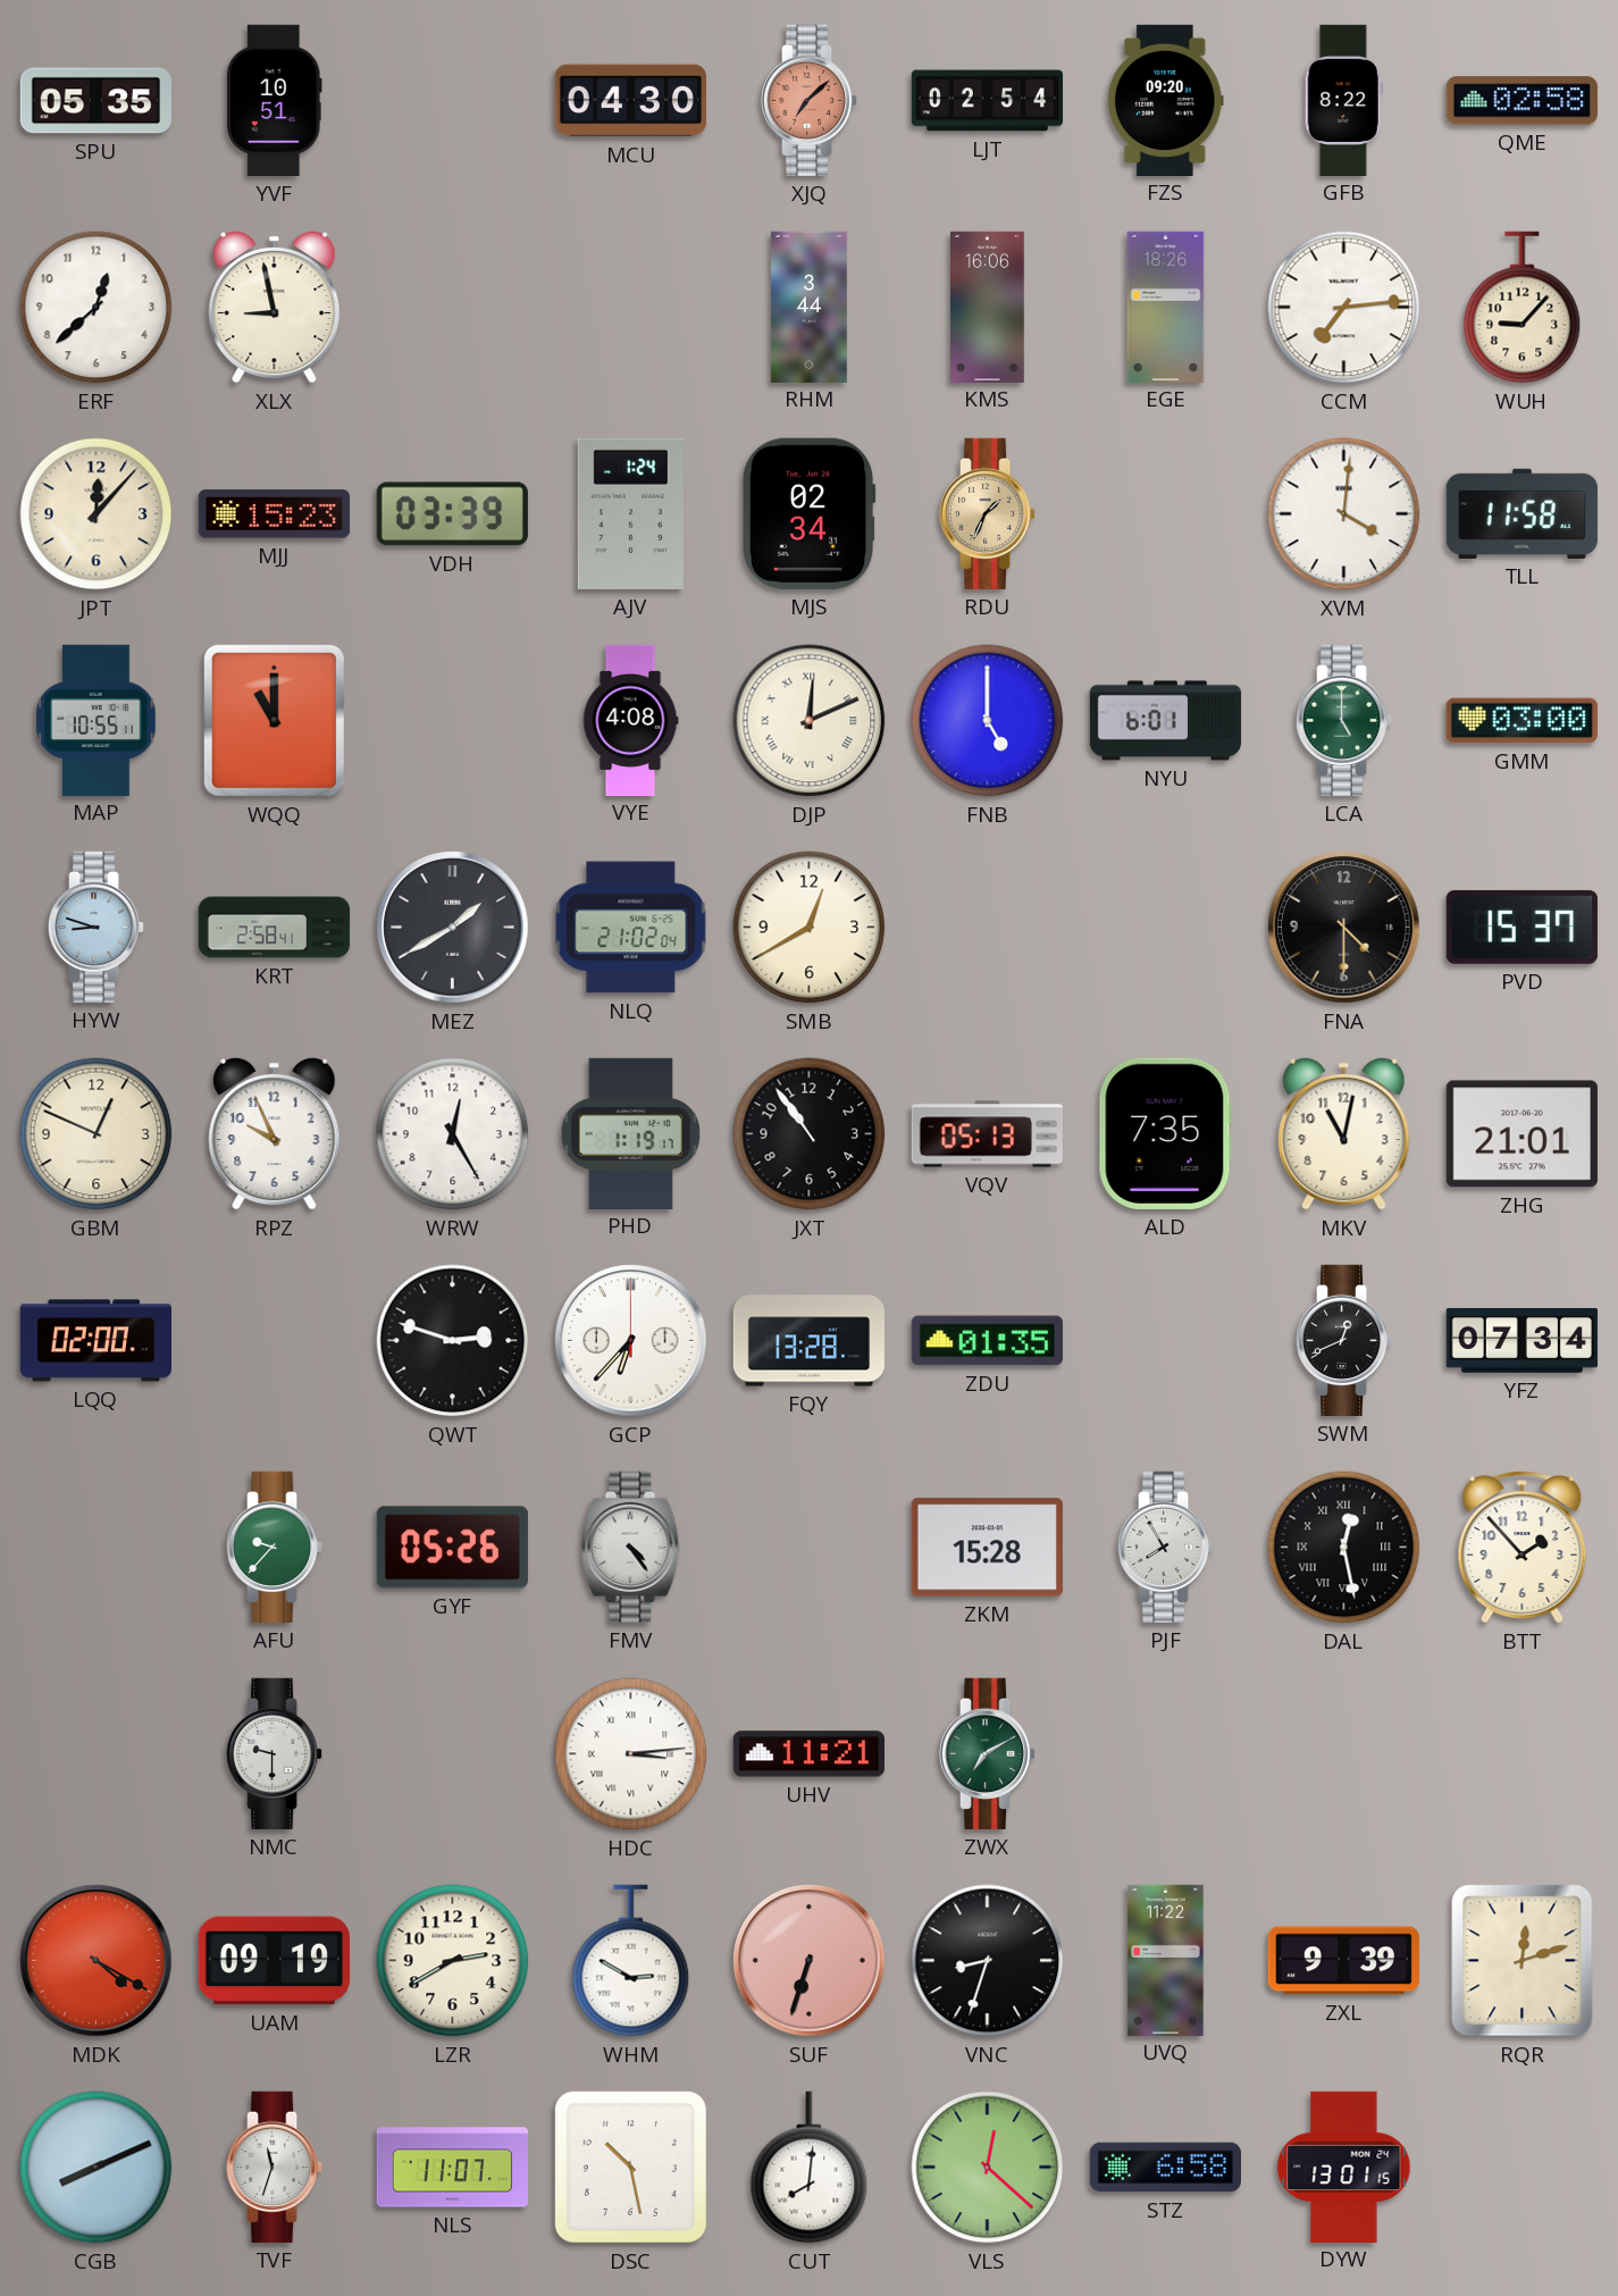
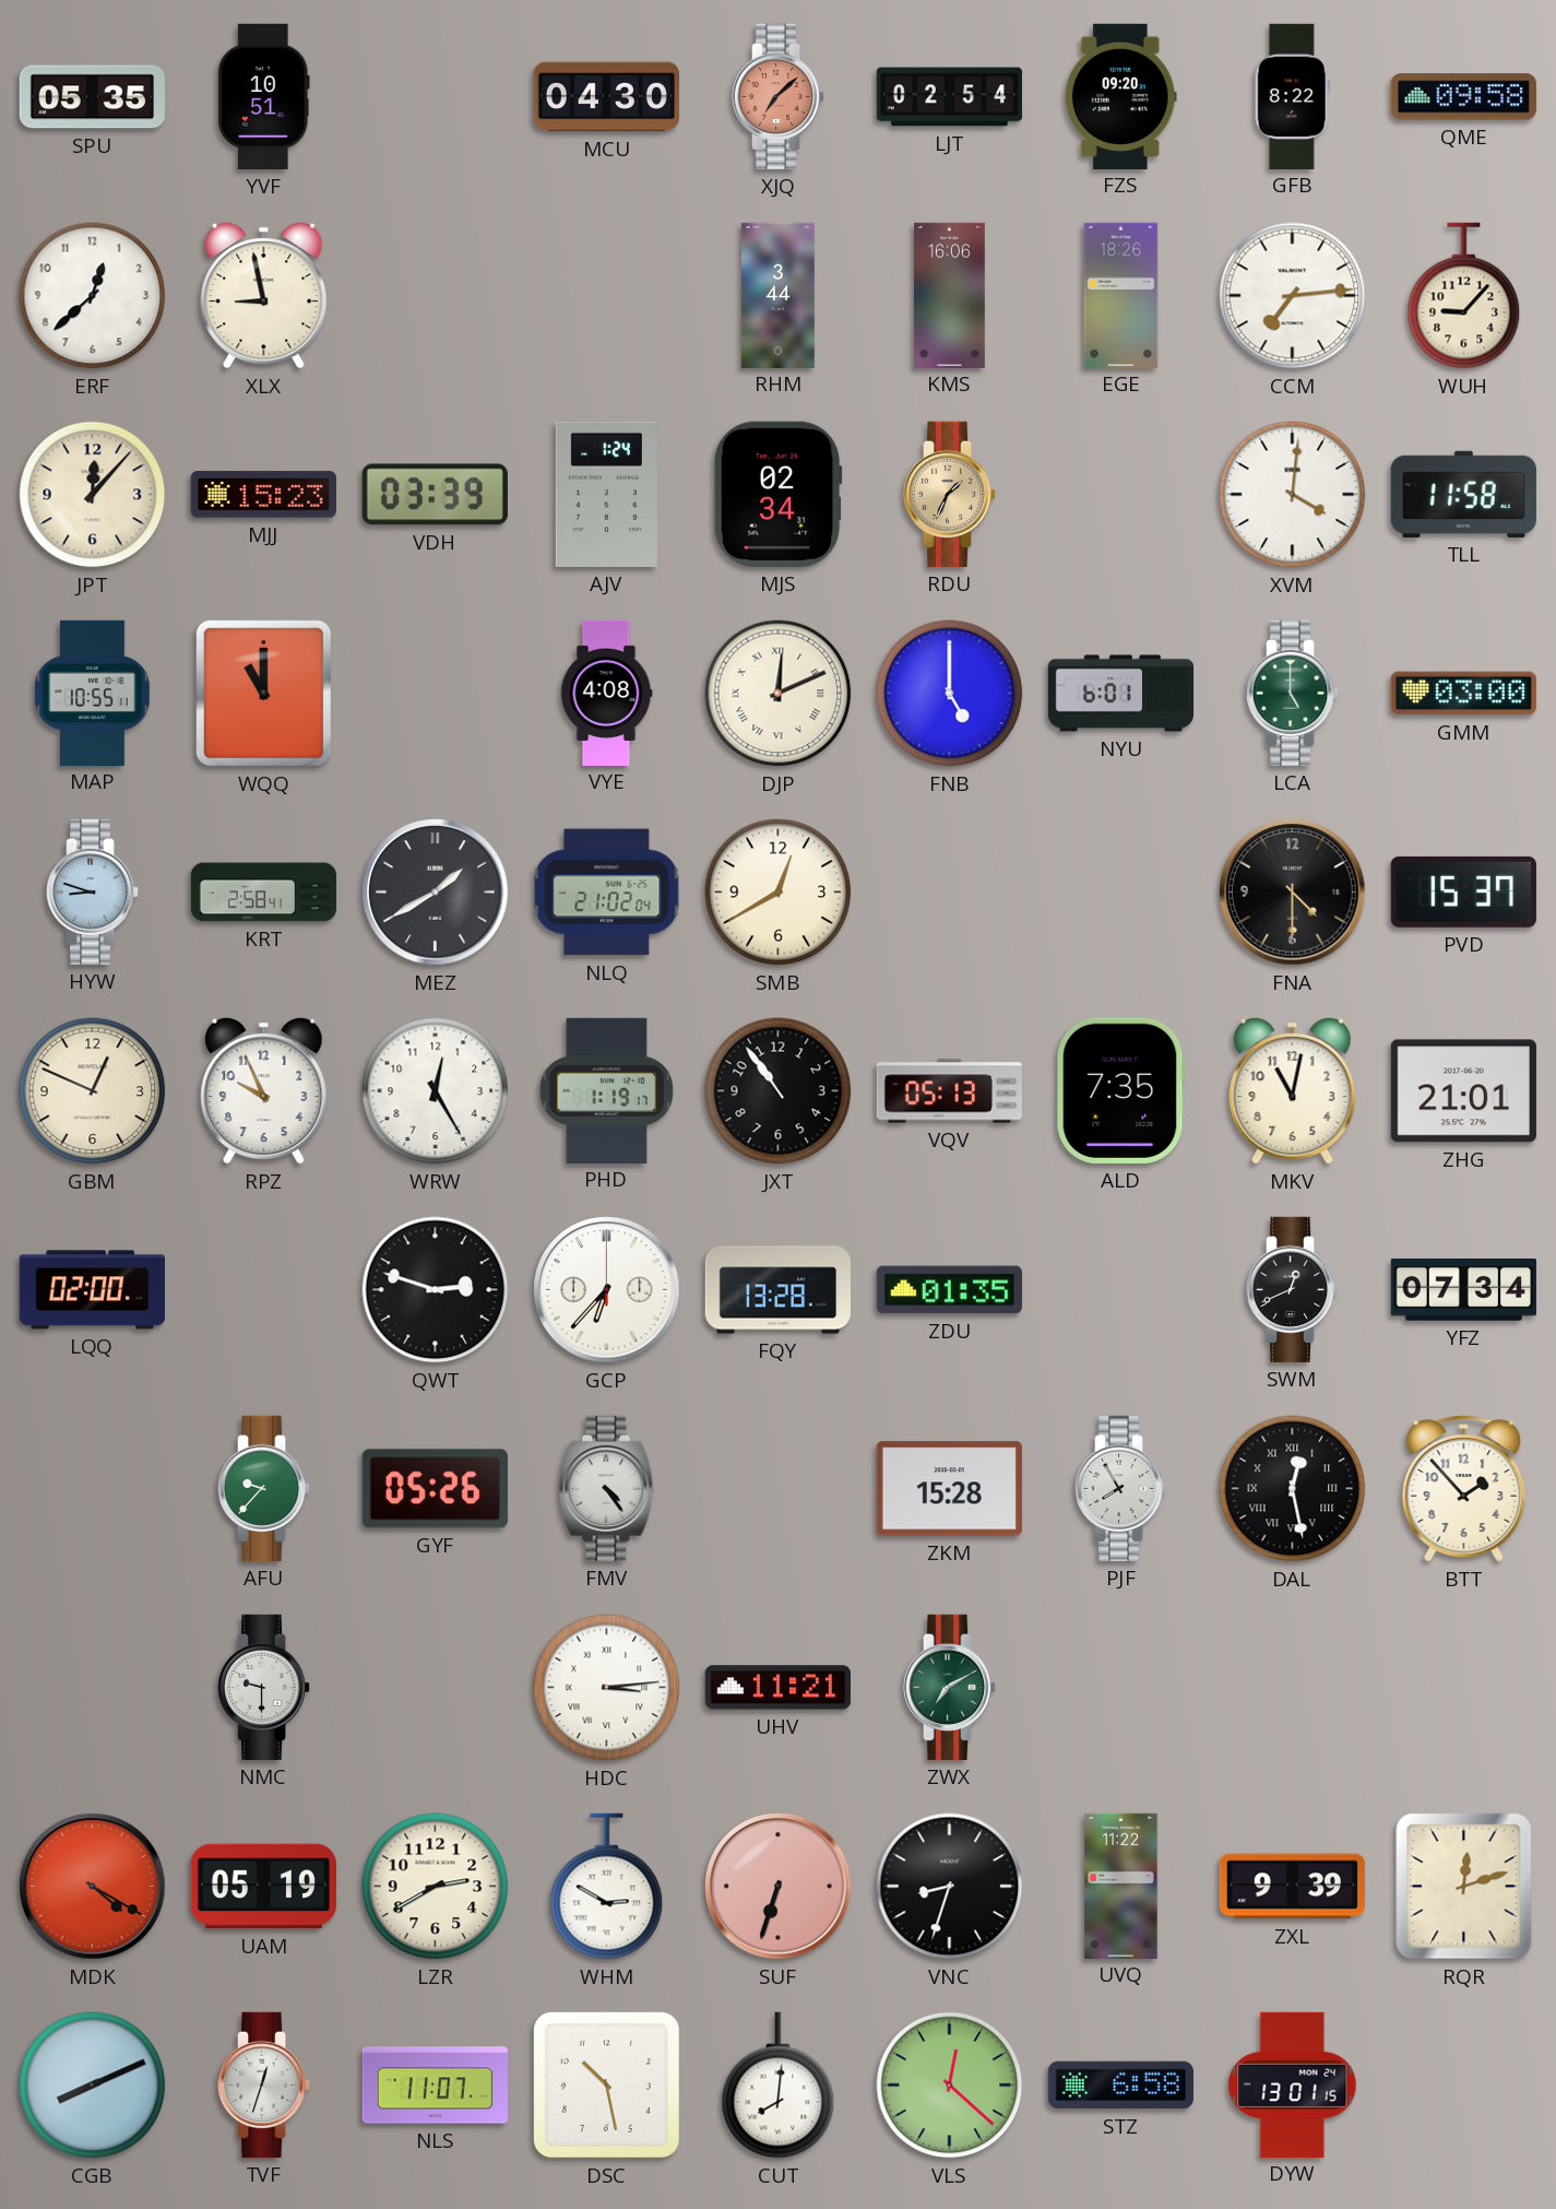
QME: 02:58 -> 09:58 (1463, 97)
UAM: 09:19 -> 05:19 (263, 1887)
TVF: 11:33 -> 12:33 (264, 2084)
